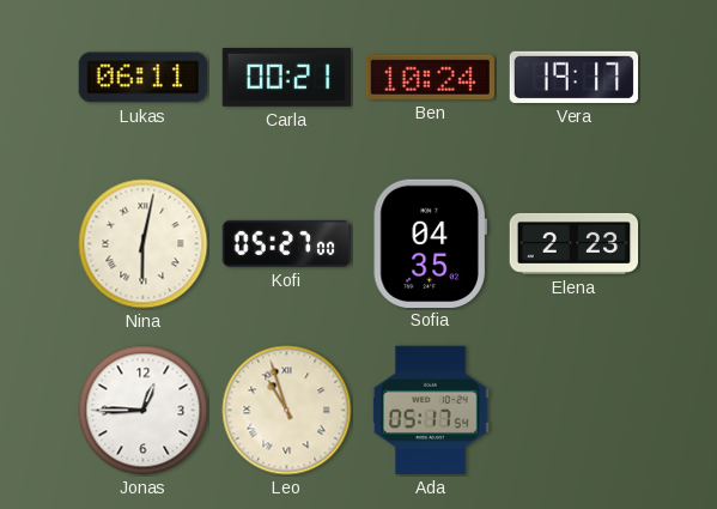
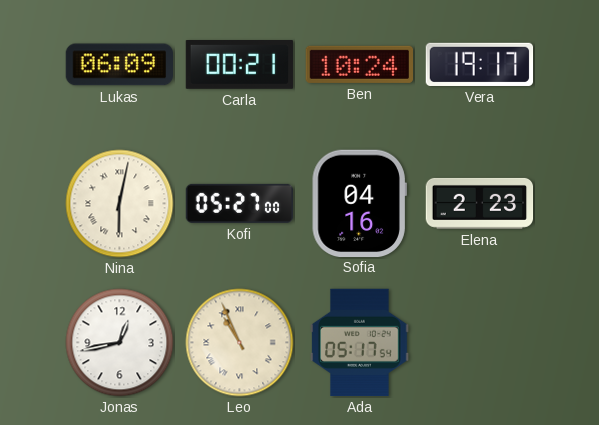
Lukas: 06:11 -> 06:09 (119, 65)
Sofia: 04:35 -> 04:16 (359, 203)
Jonas: 12:45 -> 12:43 (120, 343)
Leo: 10:57 -> 10:56 (240, 343)
